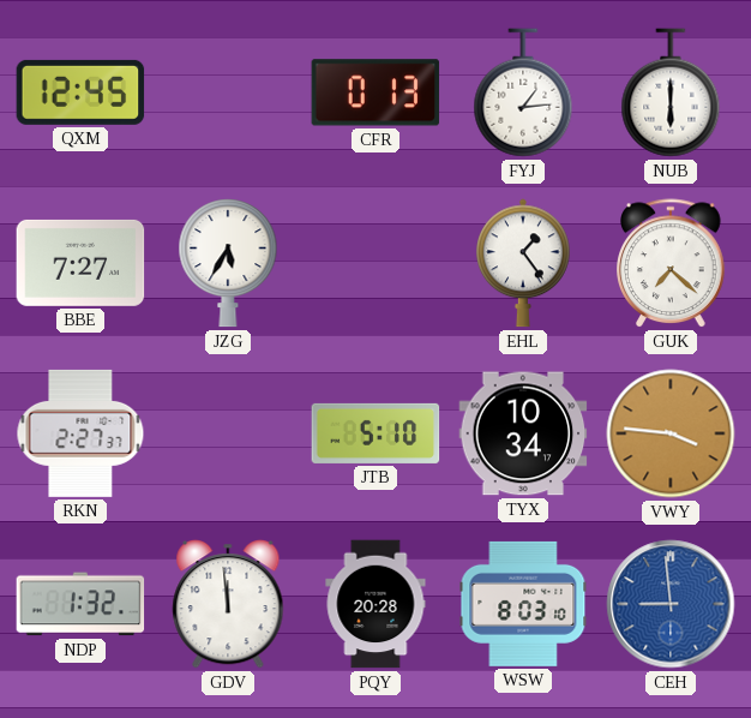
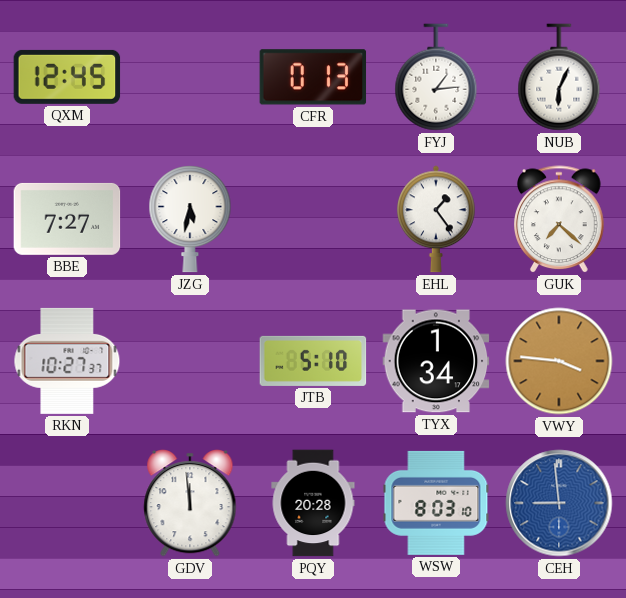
NUB: 6:00 -> 6:04 (559, 77)
JZG: 5:35 -> 5:32 (190, 219)
RKN: 2:27 -> 10:27 (67, 361)
TYX: 10:34 -> 1:34 (436, 361)
NDP: 1:32 -> none (80, 604)
